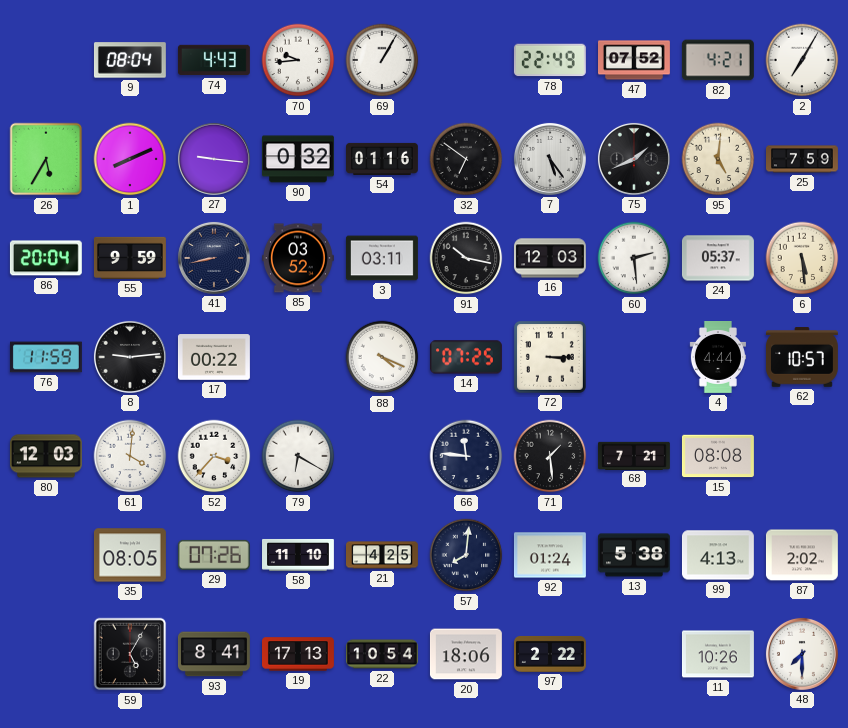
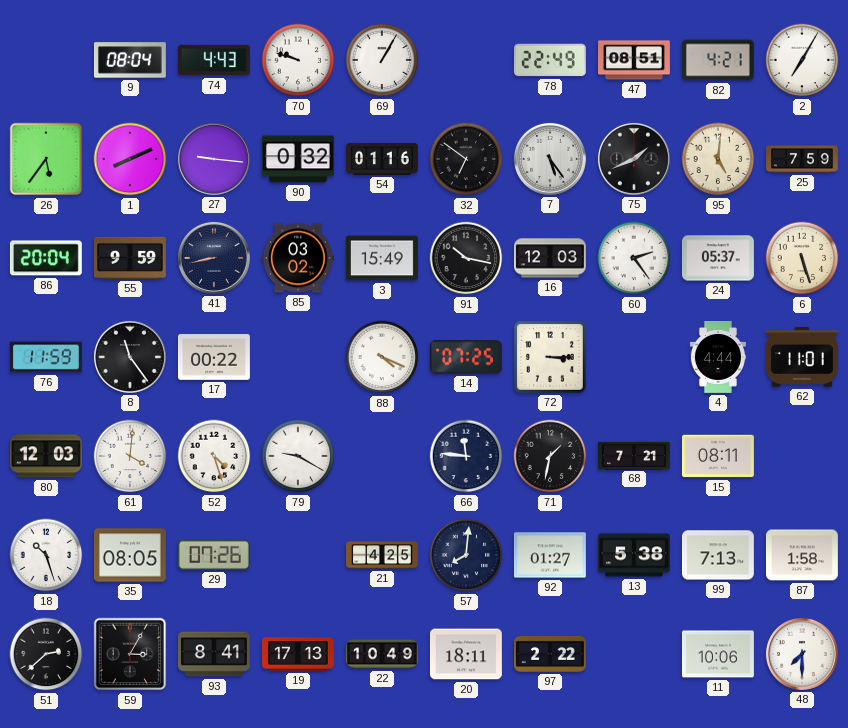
70: 9:44 -> 9:48 (298, 60)
47: 07:52 -> 08:51 (635, 60)
26: 5:35 -> 5:36 (46, 159)
85: 03:52 -> 03:02 (298, 258)
3: 03:11 -> 15:49 (382, 258)
60: 2:29 -> 2:24 (634, 258)
6: 5:29 -> 5:27 (802, 258)
8: 9:14 -> 11:24 (130, 357)
62: 10:57 -> 11:01 (802, 357)
52: 3:37 -> 4:27 (214, 456)
79: 6:20 -> 9:20 (298, 456)
71: 1:29 -> 1:32 (550, 456)
15: 08:08 -> 08:11 (718, 456)
18: none -> 10:27 (46, 555)
58: 11:10 -> none (299, 555)
92: 01:24 -> 01:27 (550, 555)
99: 4:13 -> 7:13 (718, 555)
87: 2:02 -> 1:58 (802, 555)
51: none -> 2:38 (46, 654)
59: 5:05 -> 3:05 (130, 654)
22: 10:54 -> 10:49 (383, 654)
20: 18:06 -> 18:11 (466, 654)
11: 10:26 -> 10:06 (718, 654)
